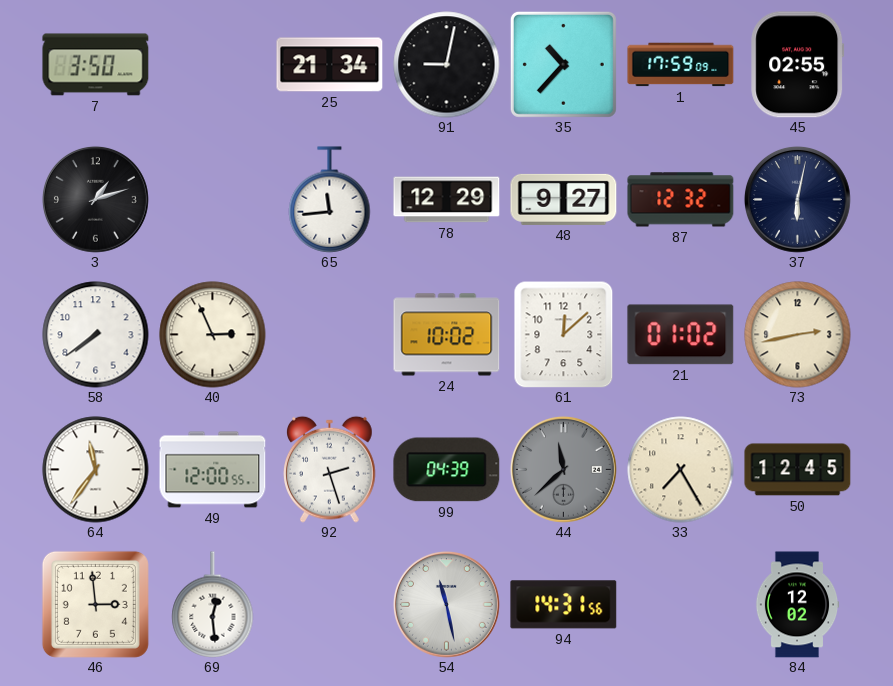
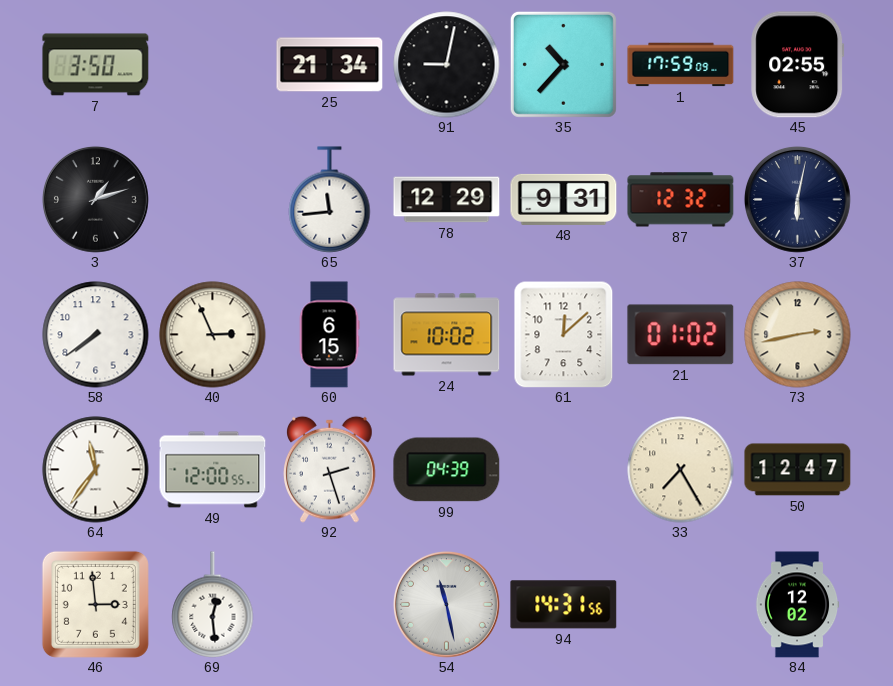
48: 9:27 -> 9:31 (564, 199)
60: none -> 6:15 (329, 335)
44: 11:38 -> none (563, 469)
50: 12:45 -> 12:47 (798, 470)
